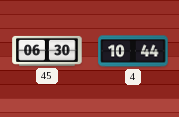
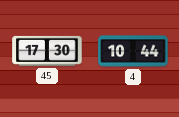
45: 06:30 -> 17:30 (47, 51)
